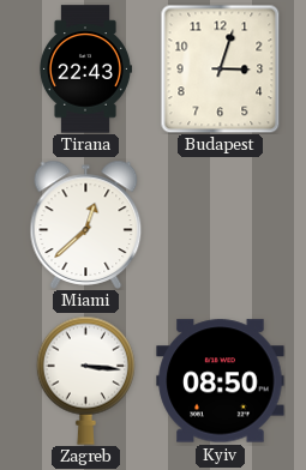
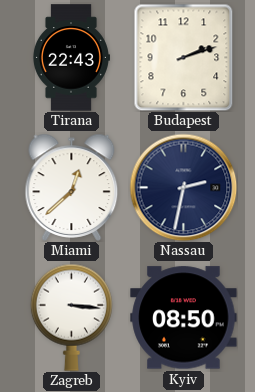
Budapest: 3:03 -> 2:12 (184, 57)
Nassau: none -> 2:32 (183, 187)
